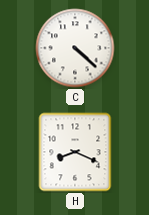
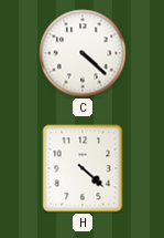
H: 8:19 -> 4:22 (83, 168)
